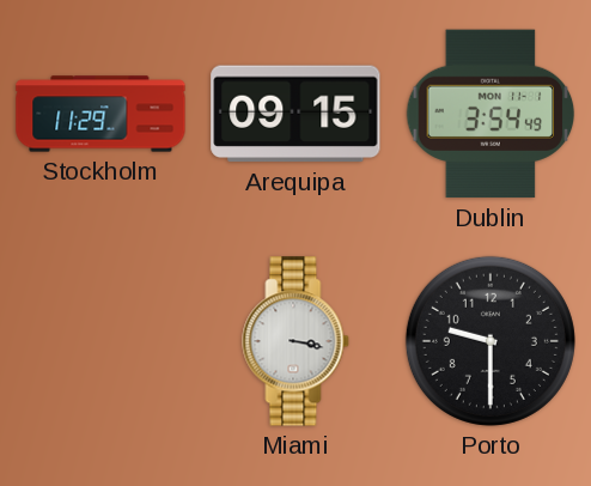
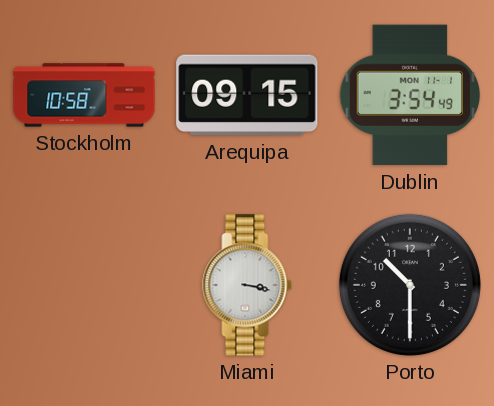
Stockholm: 11:29 -> 10:58 (84, 95)
Porto: 9:30 -> 10:30 (410, 285)
